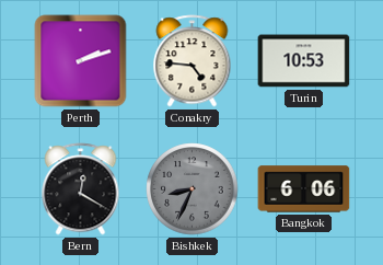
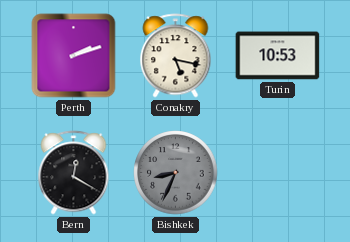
Conakry: 4:46 -> 5:17 (176, 56)
Bangkok: 6:06 -> none (304, 189)
